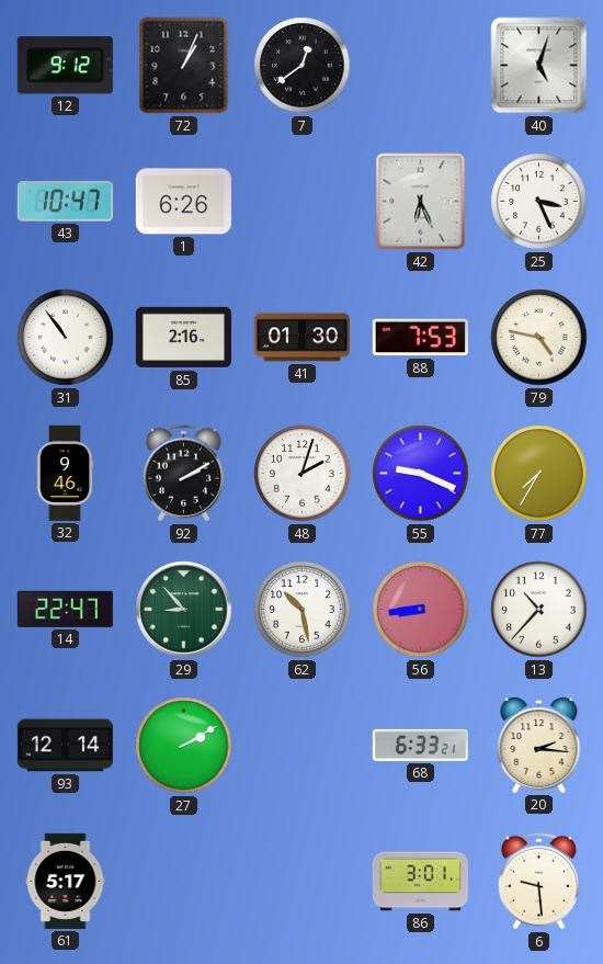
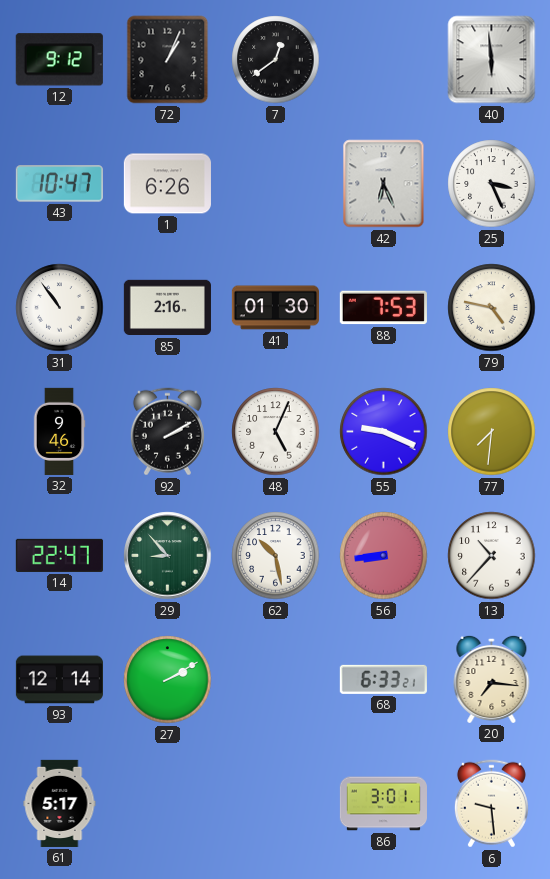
40: 5:03 -> 5:59 (492, 60)
48: 2:03 -> 5:04 (276, 432)
77: 7:35 -> 7:31 (492, 432)
20: 2:16 -> 7:16 (492, 679)
